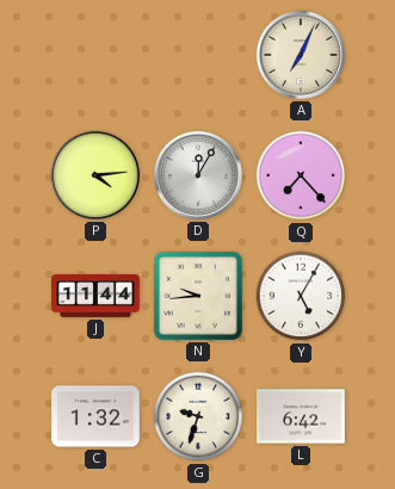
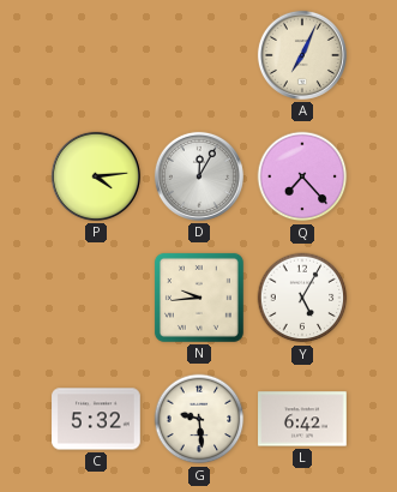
J: 11:44 -> none (95, 297)
C: 1:32 -> 5:32 (96, 419)
G: 9:33 -> 9:29 (199, 419)
